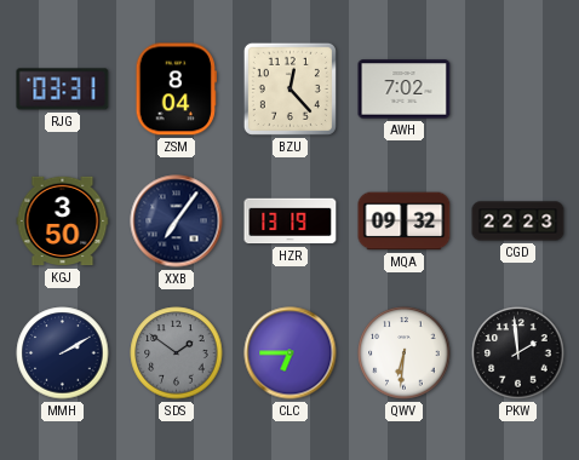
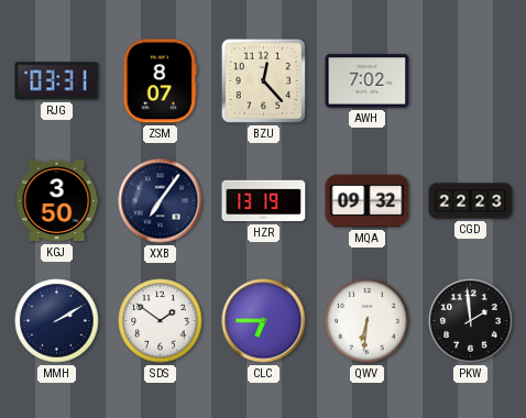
ZSM: 8:04 -> 8:07 (160, 81)
SDS dial: grey -> white (161, 321)
